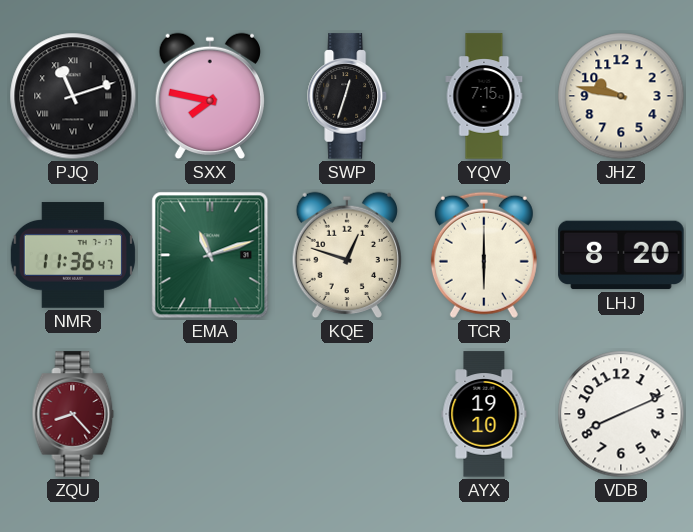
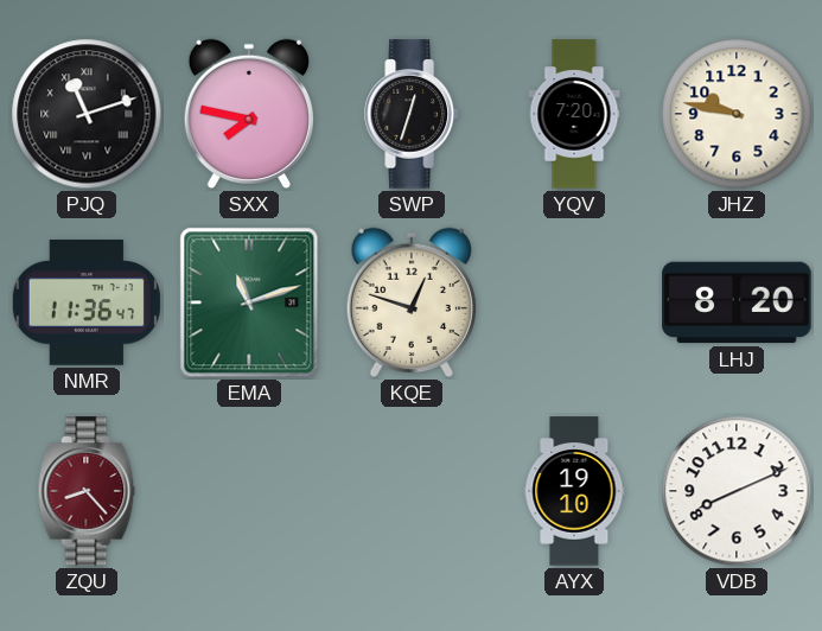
YQV: 7:15 -> 7:20 (574, 114)
TCR: 6:00 -> none (484, 255)
